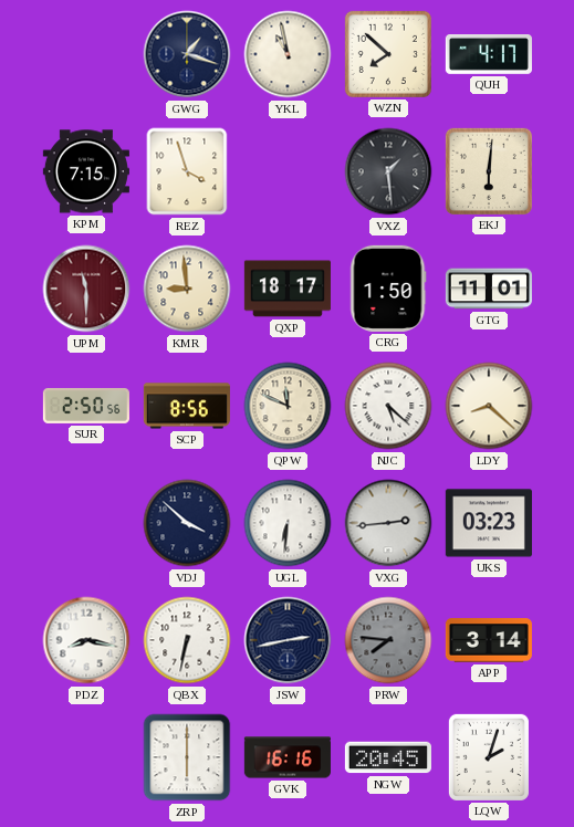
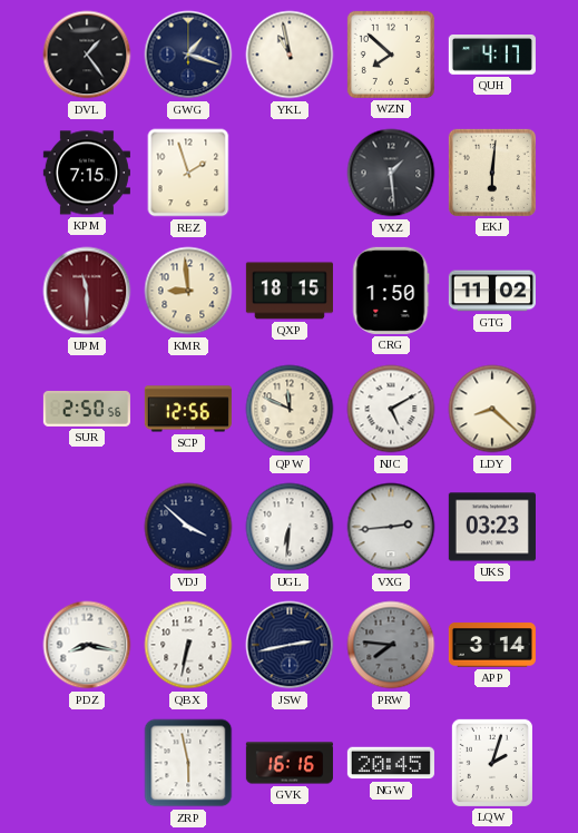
DVL: none -> 1:24 (87, 55)
REZ: 3:57 -> 1:57 (188, 173)
QXP: 18:17 -> 18:15 (290, 291)
GTG: 11:01 -> 11:02 (492, 291)
SCP: 8:56 -> 12:56 (188, 409)
NJC: 5:22 -> 5:10 (391, 409)
ZRP: 6:00 -> 5:58 (188, 763)
